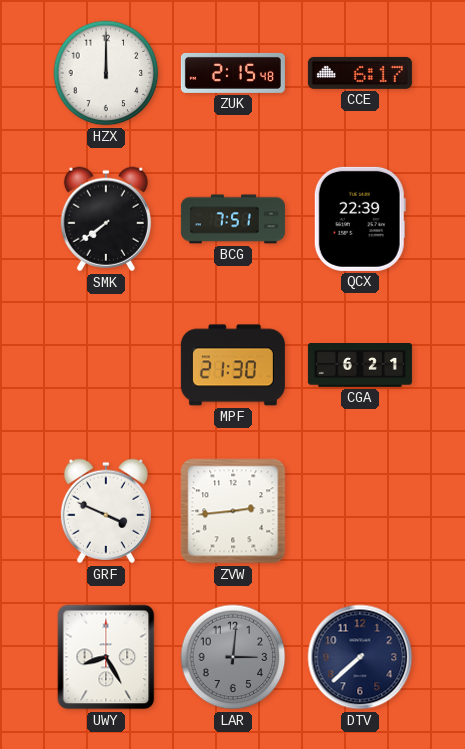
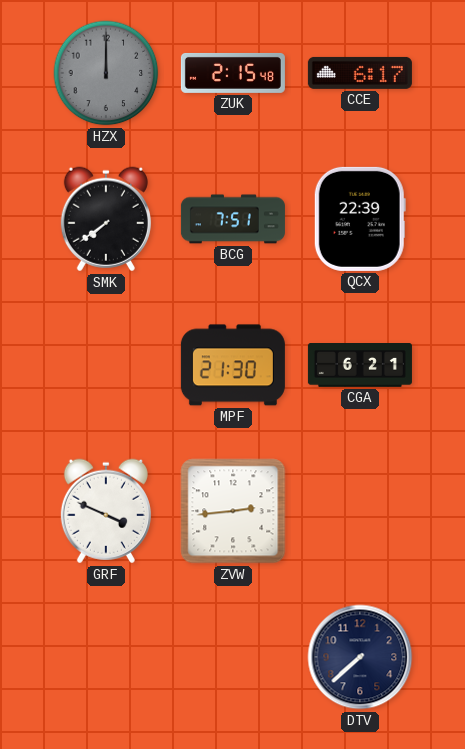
HZX dial: white -> grey (106, 73)
UWY: 8:25 -> none (106, 657)
LAR: 3:01 -> none (233, 657)
